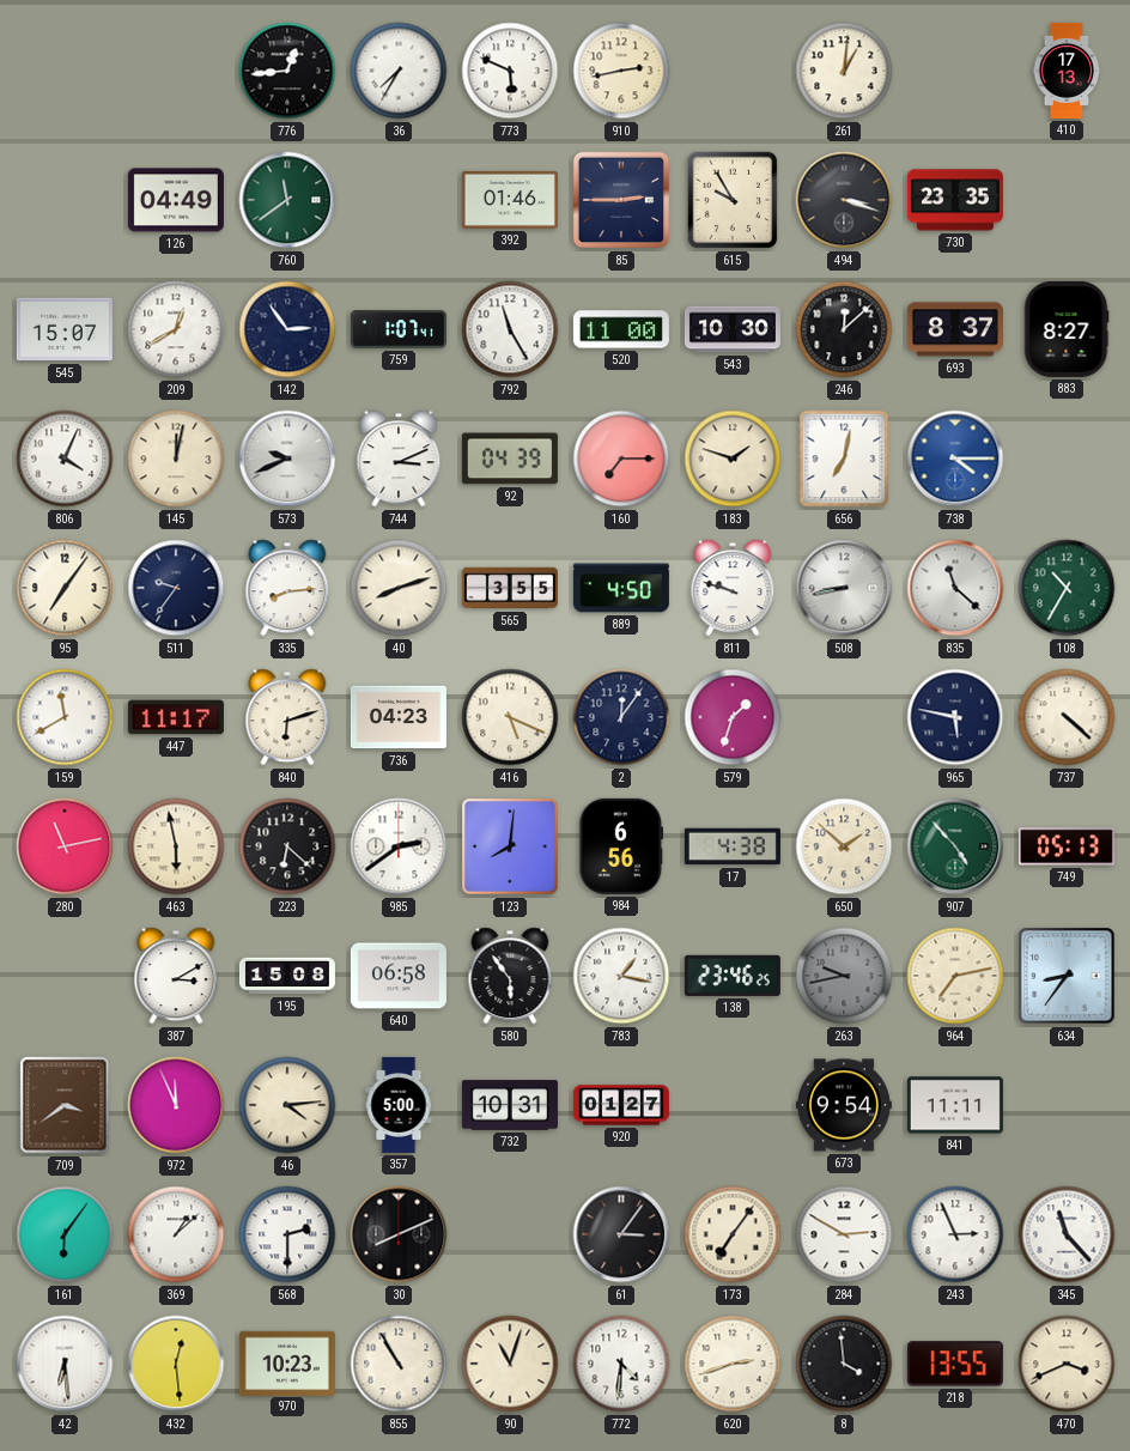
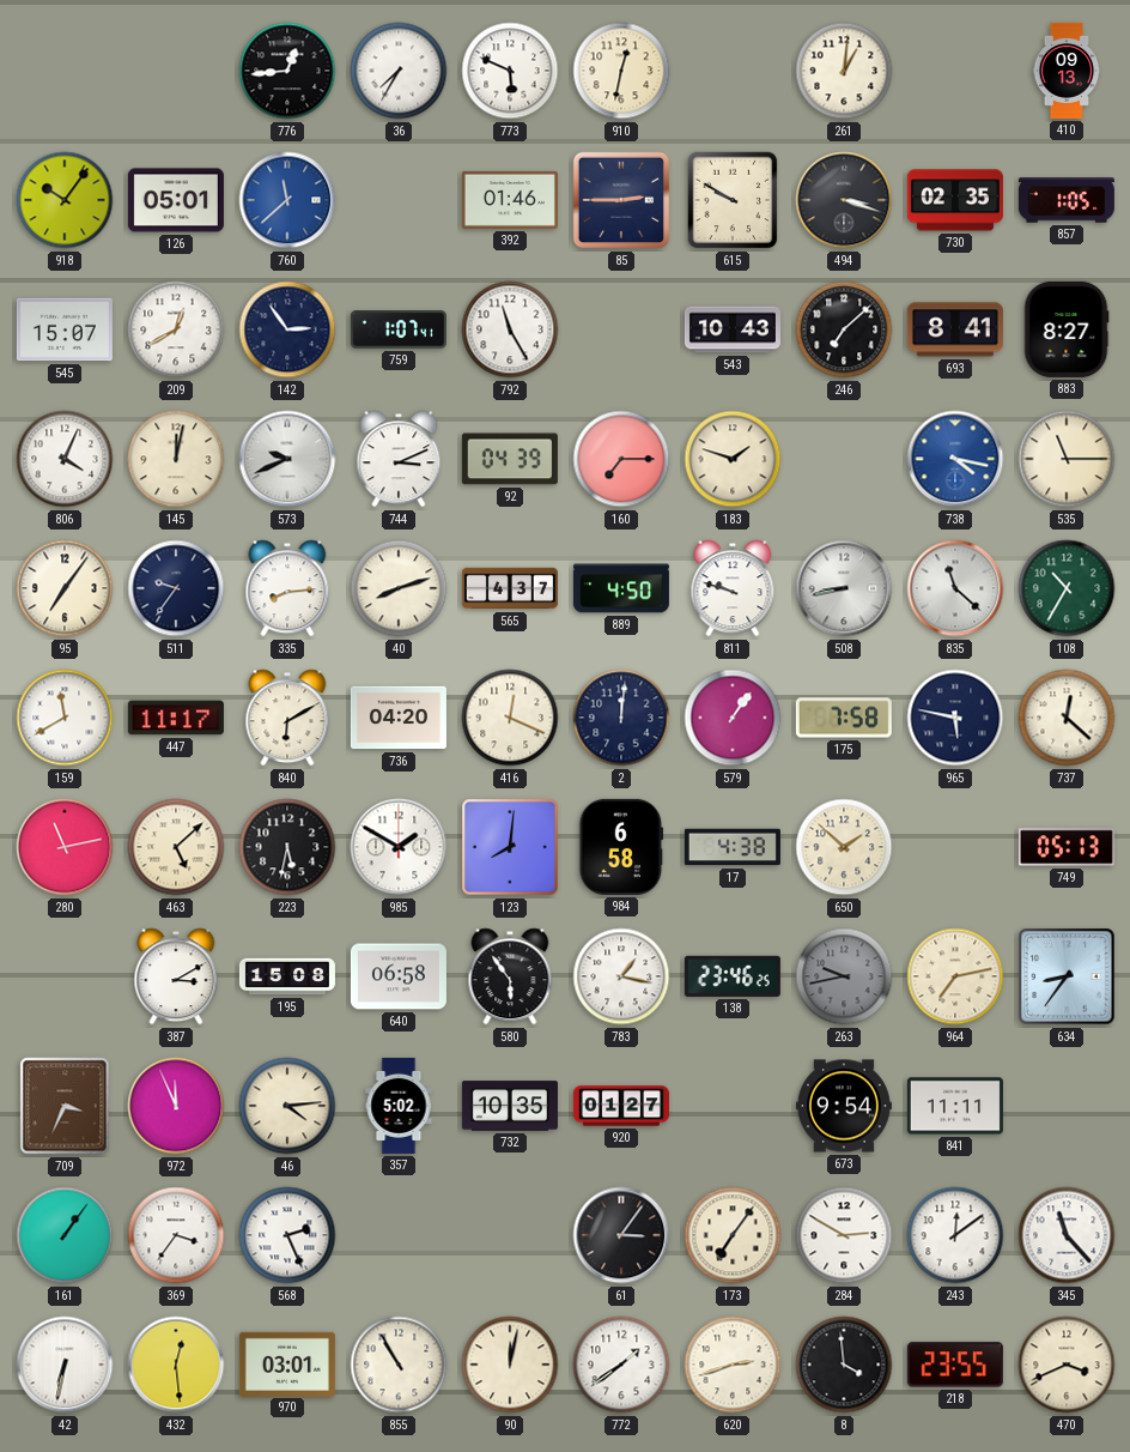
910: 2:43 -> 12:32 (621, 71)
410: 17:13 -> 09:13 (1067, 71)
918: none -> 10:06 (65, 200)
126: 04:49 -> 05:01 (176, 200)
760: 11:39 -> 11:38 (287, 200)
760 dial: green -> blue (287, 200)
615: 9:55 -> 9:50 (733, 200)
730: 23:35 -> 02:35 (955, 200)
857: none -> 1:05 (1067, 200)
520: 11:00 -> none (621, 329)
543: 10:30 -> 10:43 (733, 329)
246: 12:08 -> 7:08 (844, 329)
693: 8:37 -> 8:41 (955, 329)
656: 7:02 -> none (844, 459)
738: 4:15 -> 4:17 (955, 459)
535: none -> 11:15 (1067, 459)
565: 3:55 -> 4:37 (510, 588)
840: 6:12 -> 6:10 (287, 718)
736: 04:23 -> 04:20 (399, 718)
416: 5:19 -> 12:19 (510, 718)
2: 12:06 -> 12:01 (621, 718)
579: 1:33 -> 1:06 (733, 718)
175: none -> 7:58 (844, 718)
737: 4:22 -> 12:22 (1067, 718)
463: 5:58 -> 5:08 (176, 847)
223: 6:22 -> 5:32 (287, 847)
985: 2:39 -> 1:50 (399, 847)
984: 6:56 -> 6:58 (621, 847)
907: 4:53 -> none (955, 846)
709: 3:39 -> 3:34 (65, 1106)
357: 5:00 -> 5:02 (399, 1106)
732: 10:31 -> 10:35 (510, 1106)
161: 6:06 -> 1:06 (65, 1235)
369: 1:08 -> 3:36 (176, 1235)
568: 2:30 -> 2:26 (287, 1235)
30: 8:11 -> none (399, 1234)
243: 2:56 -> 12:09 (955, 1235)
42: 6:29 -> 6:32 (65, 1365)
970: 10:23 -> 03:01 (287, 1363)
90: 11:03 -> 12:02 (510, 1365)
772: 4:31 -> 1:39 (621, 1365)
218: 13:55 -> 23:55 (955, 1365)
